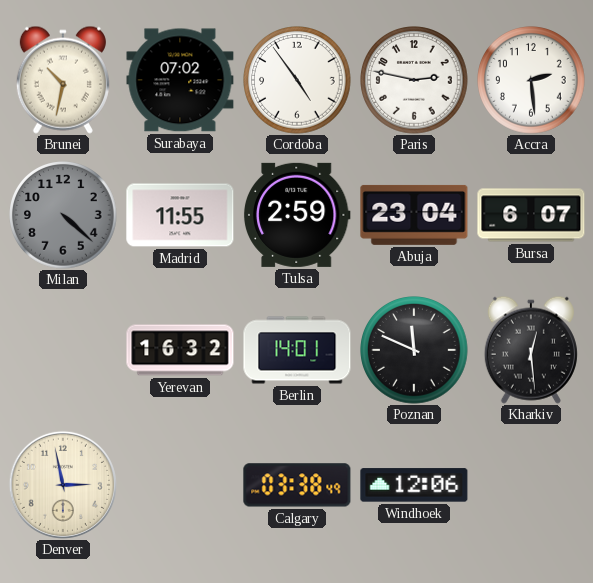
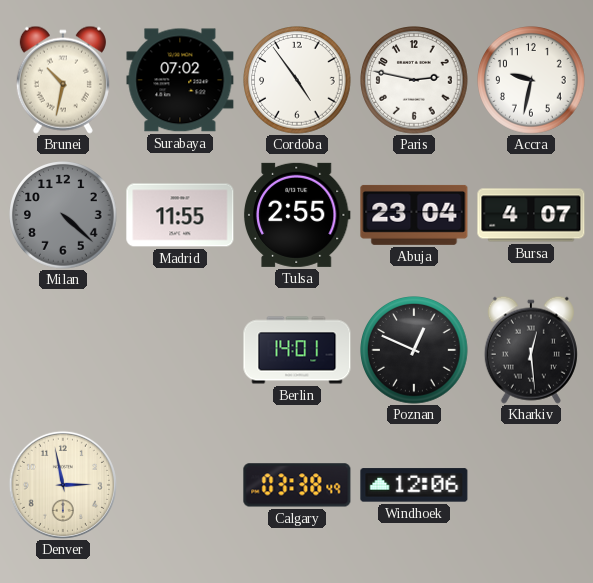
Accra: 2:29 -> 9:32 (531, 80)
Tulsa: 2:59 -> 2:55 (297, 215)
Bursa: 6:07 -> 4:07 (531, 215)
Yerevan: 16:32 -> none (180, 350)
Poznan: 11:49 -> 12:49 (414, 350)
